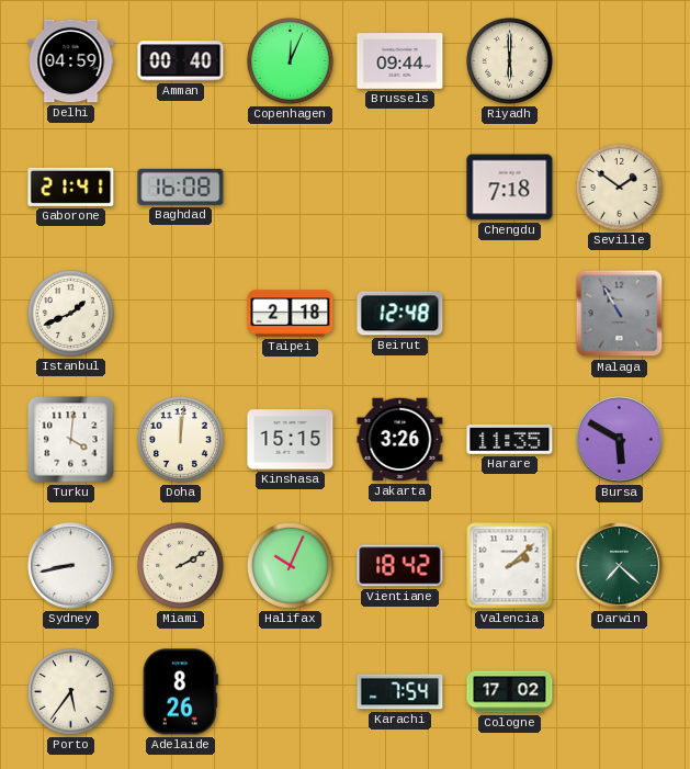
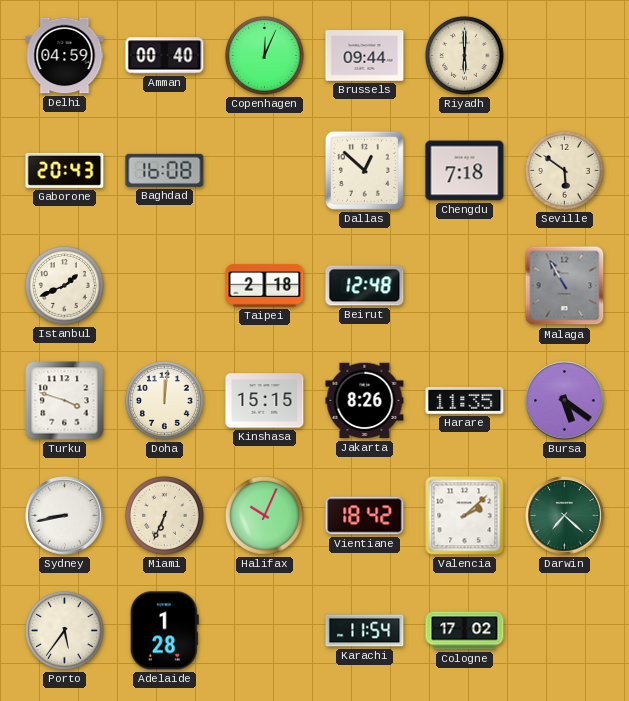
Gaborone: 21:41 -> 20:43 (65, 170)
Dallas: none -> 12:52 (364, 170)
Seville: 1:51 -> 5:51 (565, 171)
Turku: 4:01 -> 3:48 (65, 401)
Jakarta: 3:26 -> 8:26 (365, 401)
Bursa: 5:50 -> 5:21 (565, 401)
Miami: 2:10 -> 6:34 (165, 516)
Adelaide: 8:26 -> 1:28 (164, 631)
Karachi: 7:54 -> 11:54 (365, 631)
